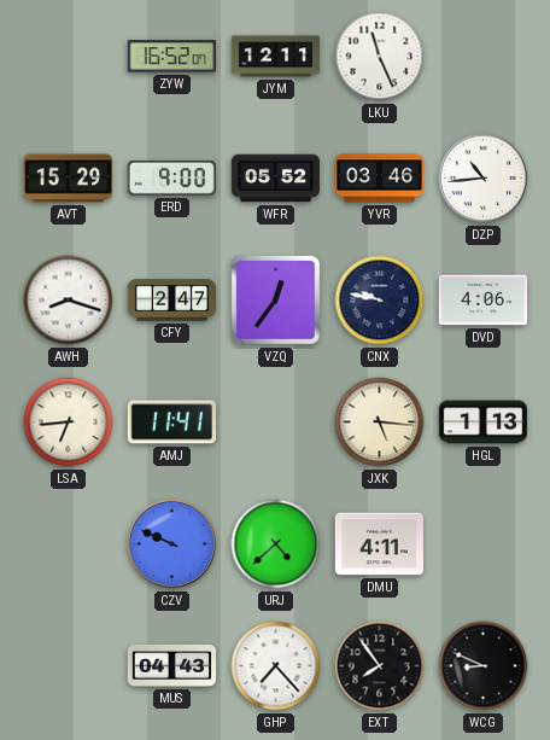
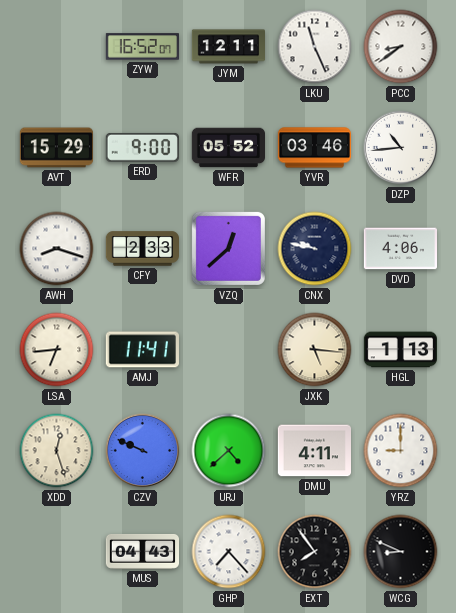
PCC: none -> 8:39 (401, 47)
CFY: 2:47 -> 2:33 (143, 249)
VZQ: 12:36 -> 12:38 (228, 248)
XDD: none -> 12:27 (57, 451)
YRZ: none -> 9:00 (401, 451)
